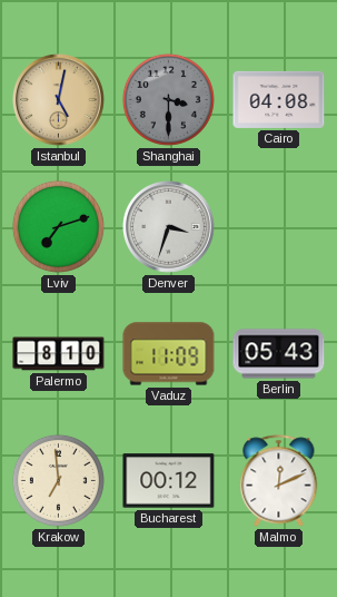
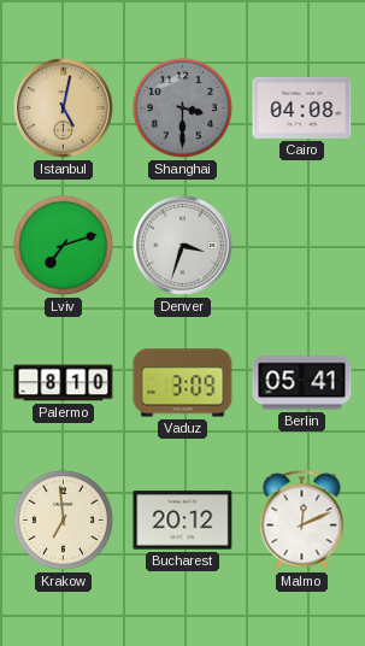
Vaduz: 11:09 -> 3:09 (183, 383)
Berlin: 05:43 -> 05:41 (302, 383)
Bucharest: 00:12 -> 20:12 (183, 521)
